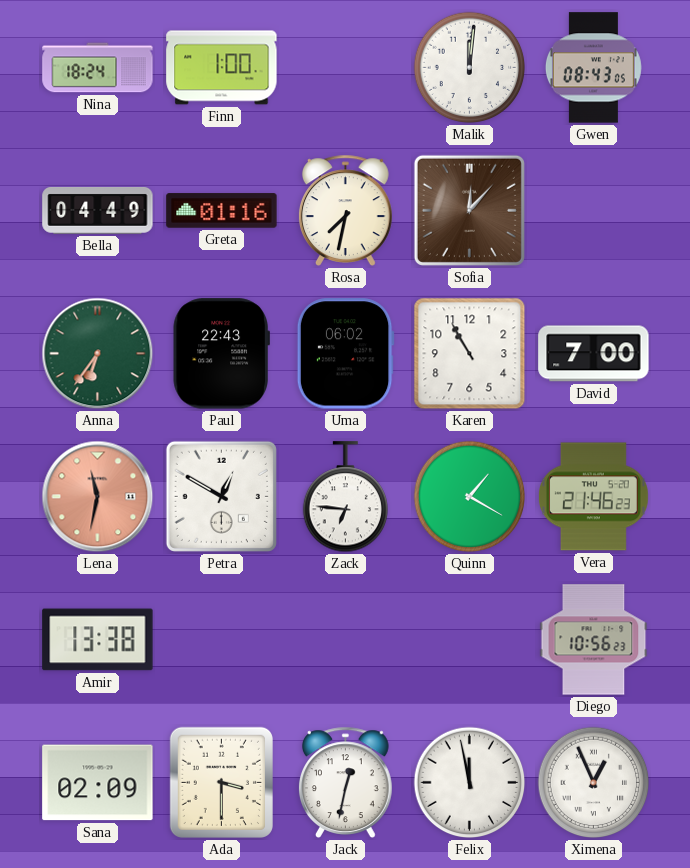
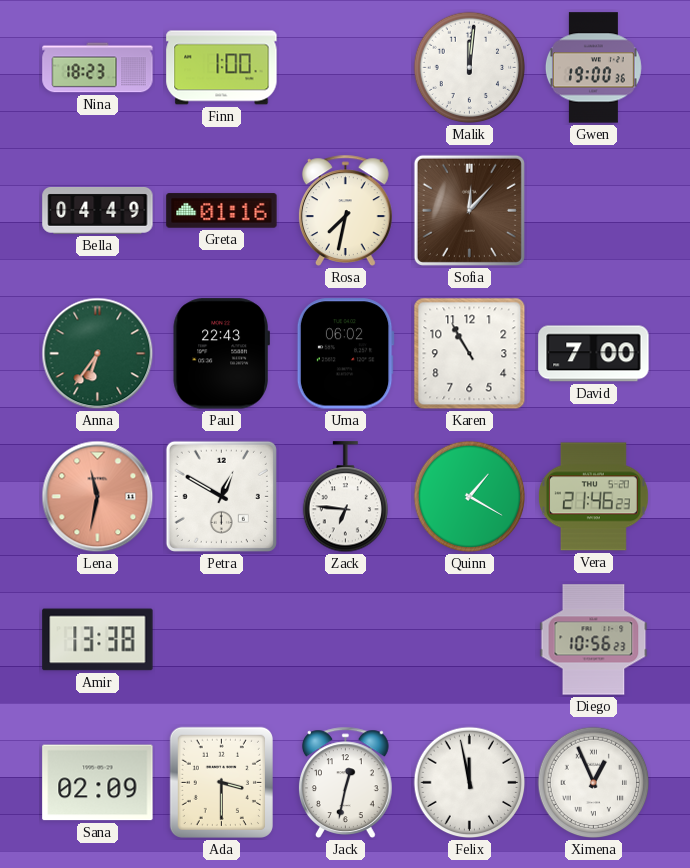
Nina: 18:24 -> 18:23 (98, 68)
Gwen: 08:43 -> 19:00 (593, 68)
